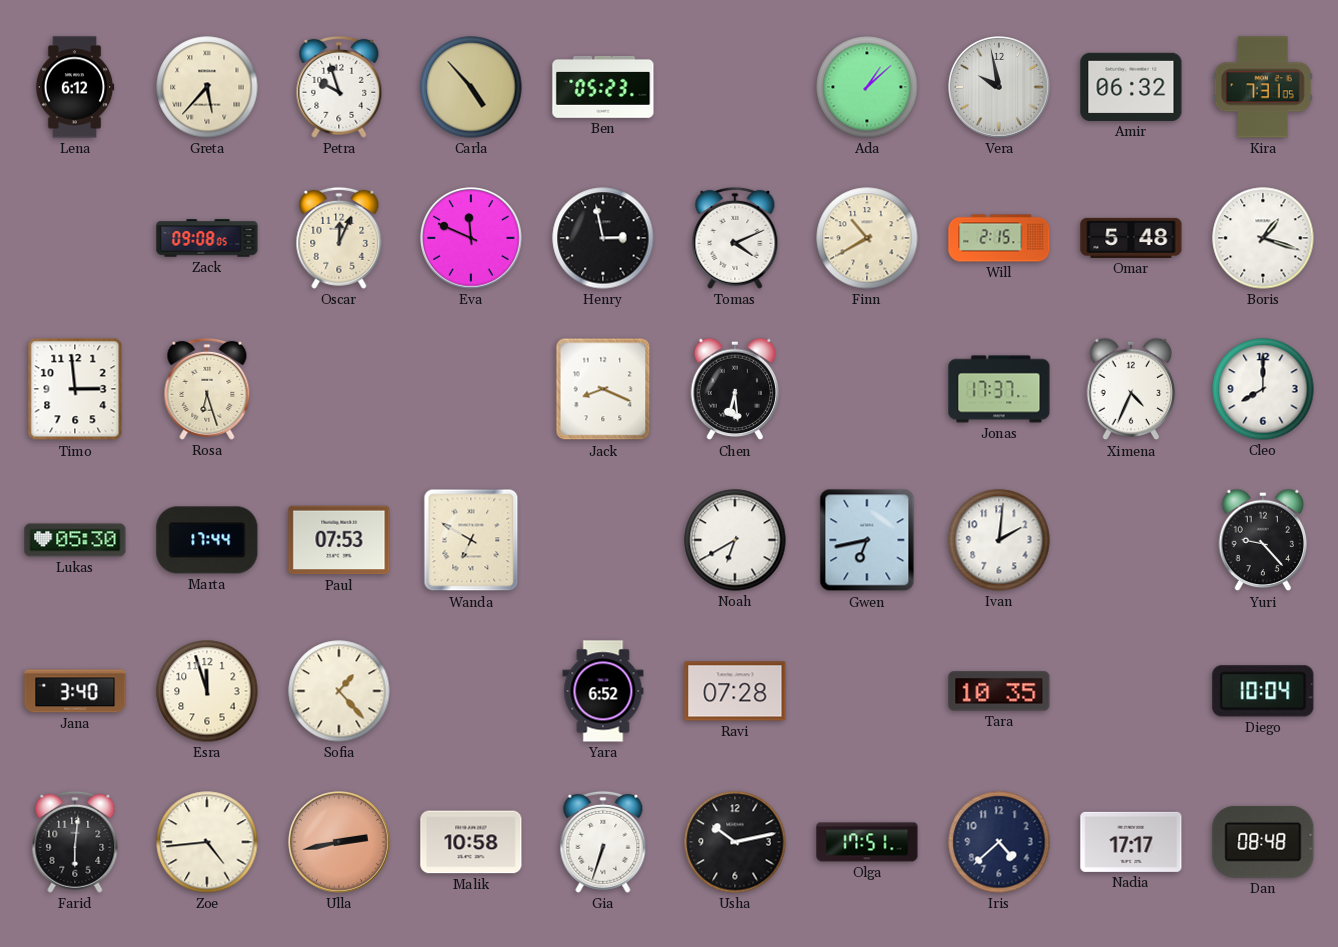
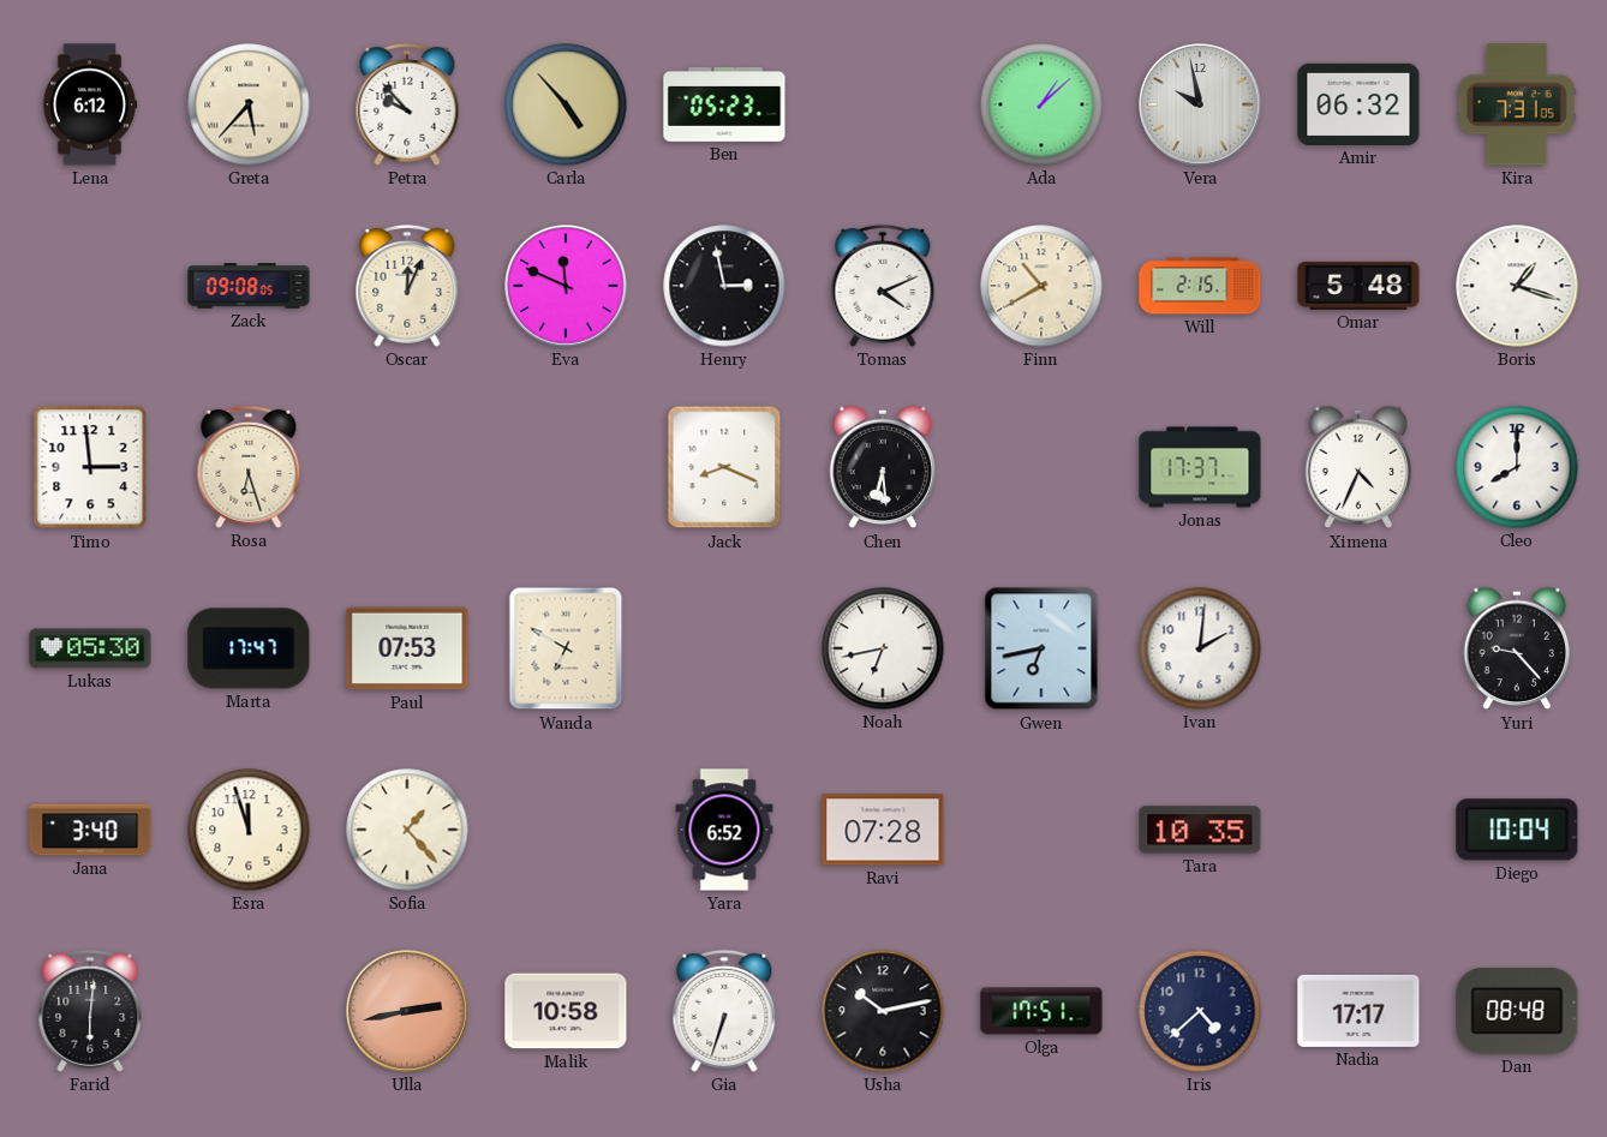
Petra: 9:57 -> 9:53 (407, 104)
Marta: 17:44 -> 17:47 (249, 648)
Noah: 6:40 -> 6:43 (883, 648)
Zoe: 4:44 -> none (207, 842)
